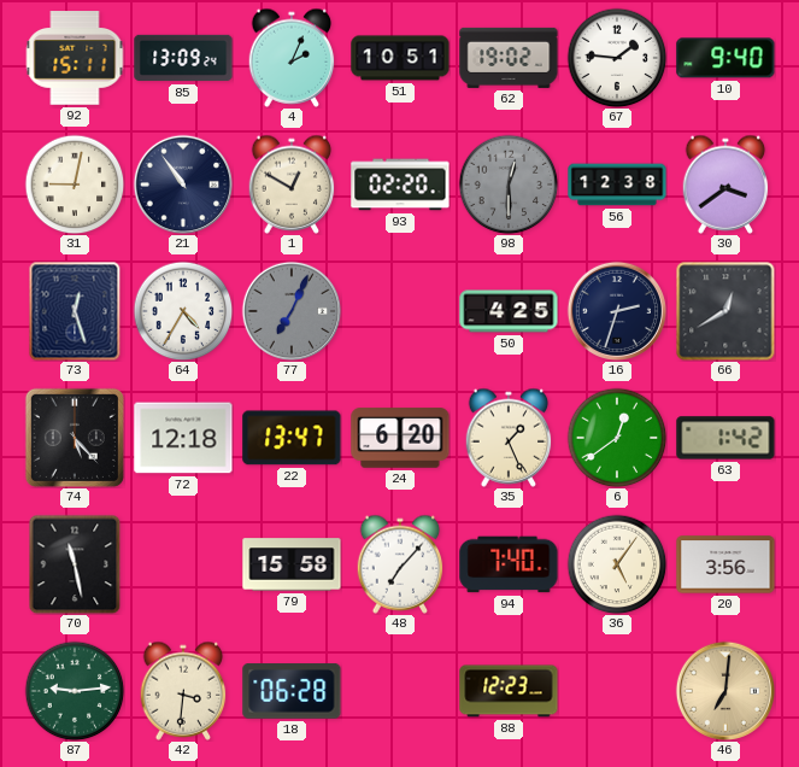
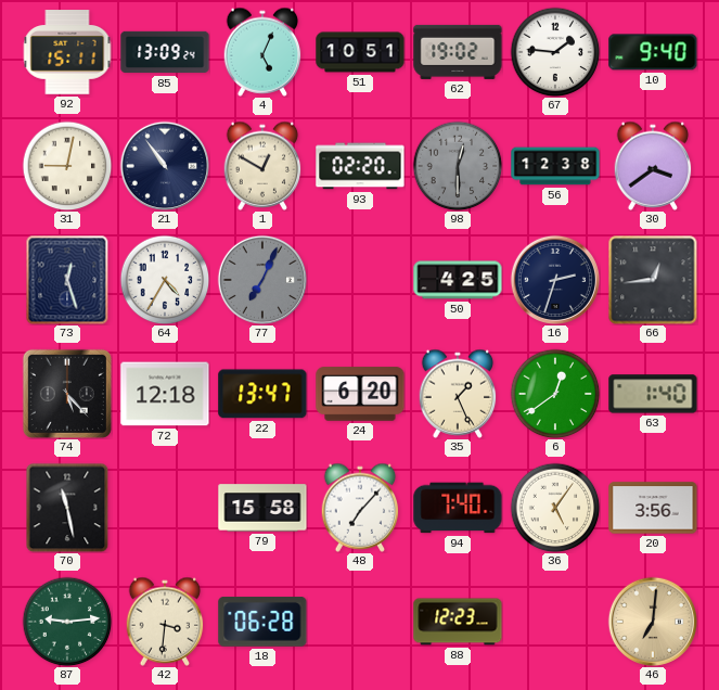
4: 2:04 -> 5:04 (262, 52)
66: 12:40 -> 12:44 (653, 280)
63: 1:42 -> 1:40 (653, 394)
